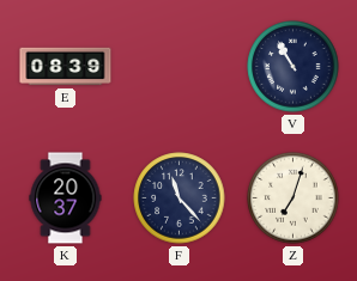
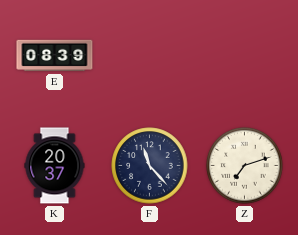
V: 10:55 -> none (294, 67)
Z: 7:03 -> 7:12 (245, 166)
